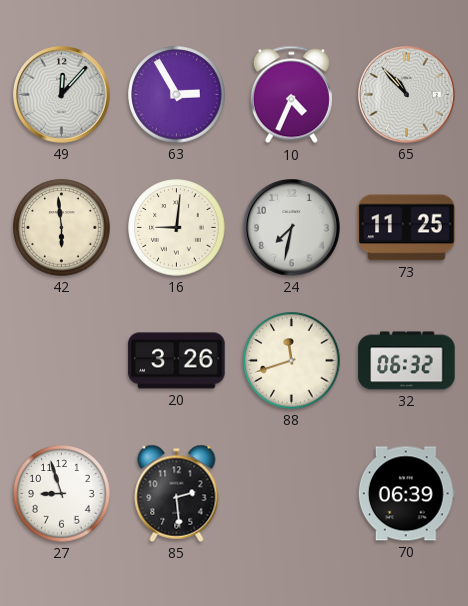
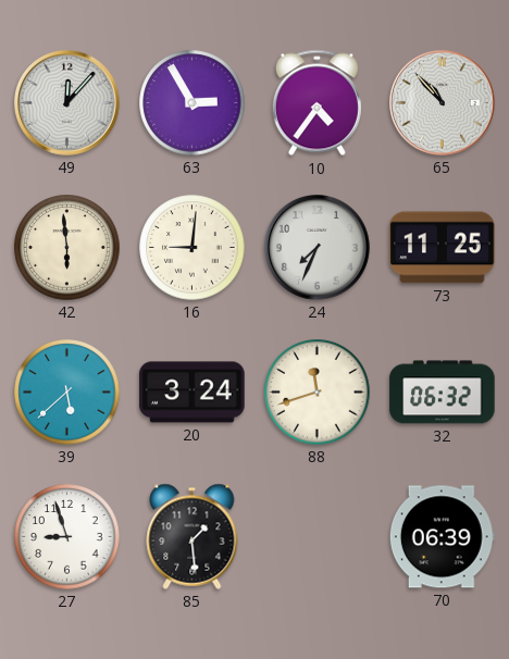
10: 4:34 -> 4:36 (316, 103)
24: 7:32 -> 7:34 (318, 248)
39: none -> 5:38 (67, 393)
20: 3:26 -> 3:24 (193, 393)
85: 2:29 -> 1:29 (193, 536)
